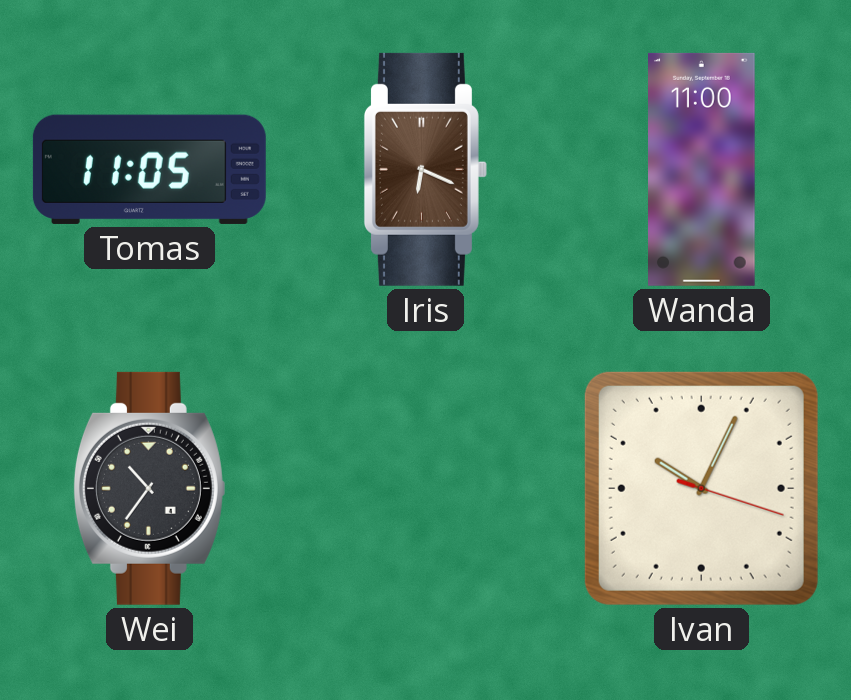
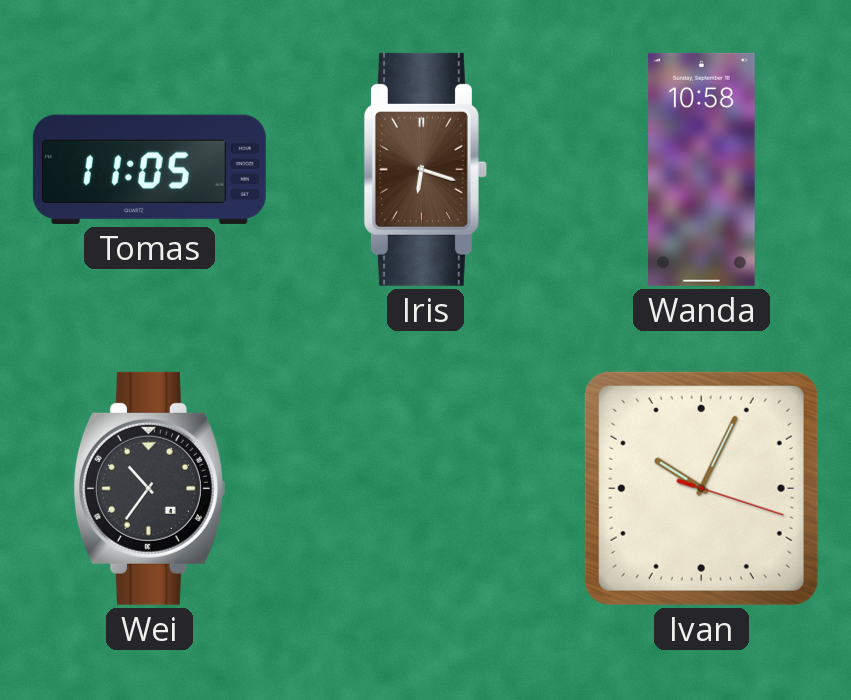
Iris: 6:19 -> 6:18 (425, 169)
Wanda: 11:00 -> 10:58 (702, 169)
